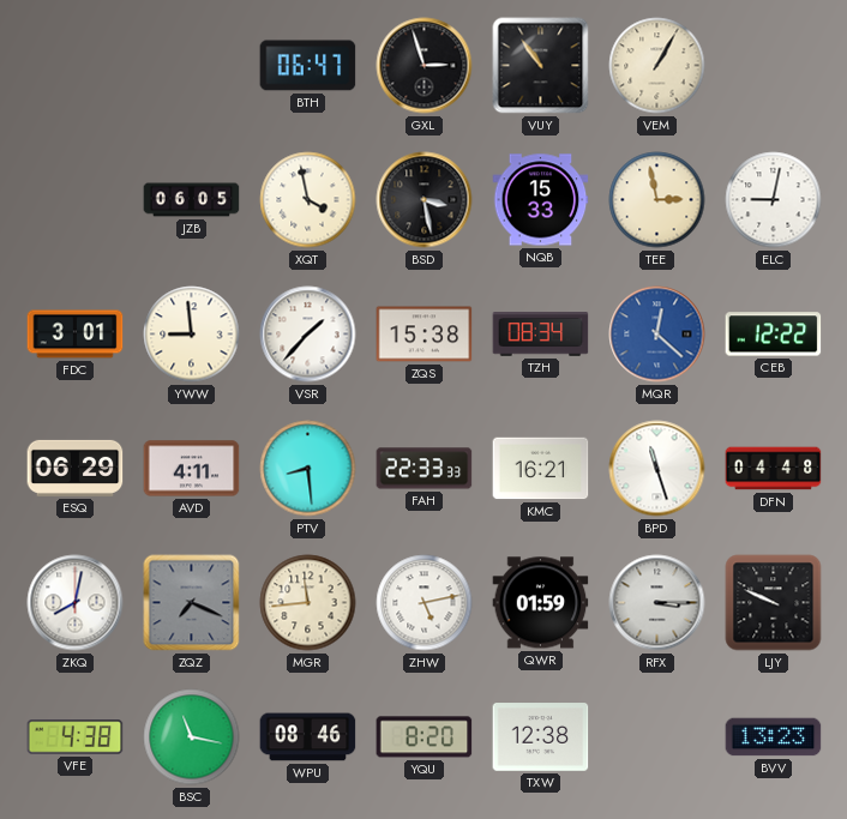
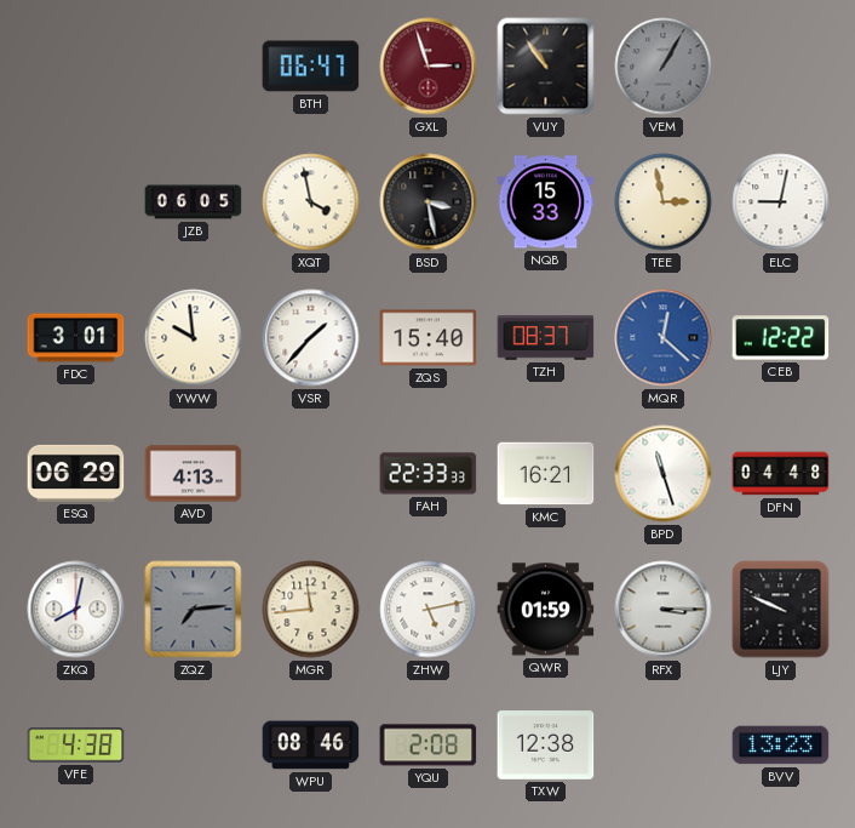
GXL dial: black -> burgundy (429, 67)
VEM dial: cream -> grey (664, 67)
YWW: 8:59 -> 9:59 (194, 338)
ZQS: 15:38 -> 15:40 (429, 338)
TZH: 08:34 -> 08:37 (546, 338)
AVD: 4:11 -> 4:13 (194, 474)
PTV: 8:29 -> none (308, 469)
ZQZ: 7:19 -> 7:14 (194, 610)
BSC: 11:17 -> none (192, 737)
YQU: 8:20 -> 2:08 (429, 746)
